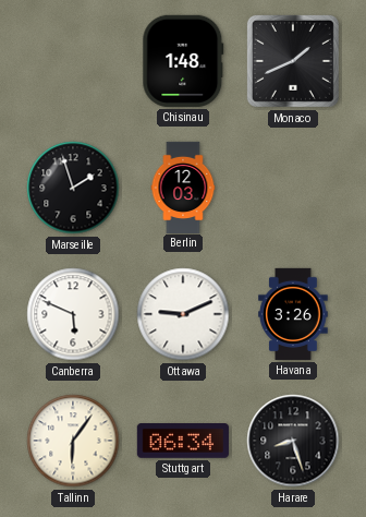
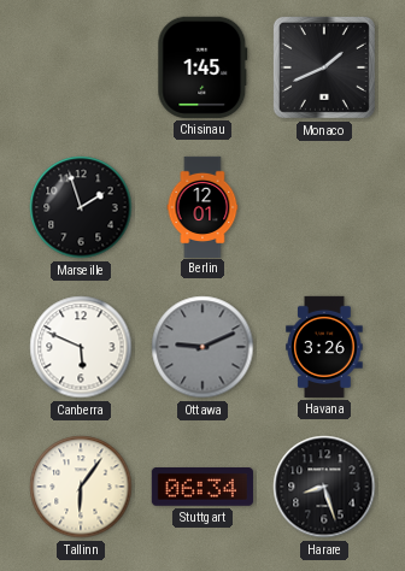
Chisinau: 1:48 -> 1:45 (202, 67)
Berlin: 12:03 -> 12:01 (202, 206)
Ottawa dial: white -> grey (202, 347)
